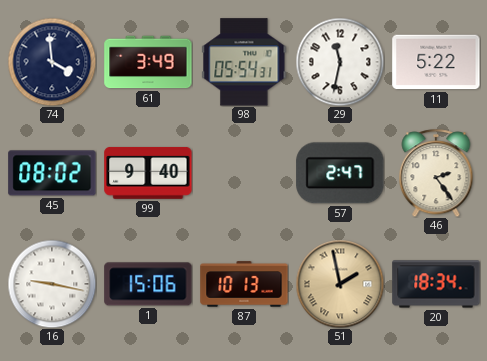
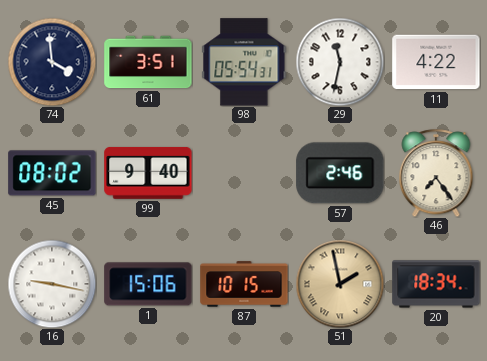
61: 3:49 -> 3:51 (148, 62)
11: 5:22 -> 4:22 (436, 62)
57: 2:47 -> 2:46 (340, 173)
46: 2:24 -> 7:24 (436, 173)
87: 10:13 -> 10:15 (244, 284)
